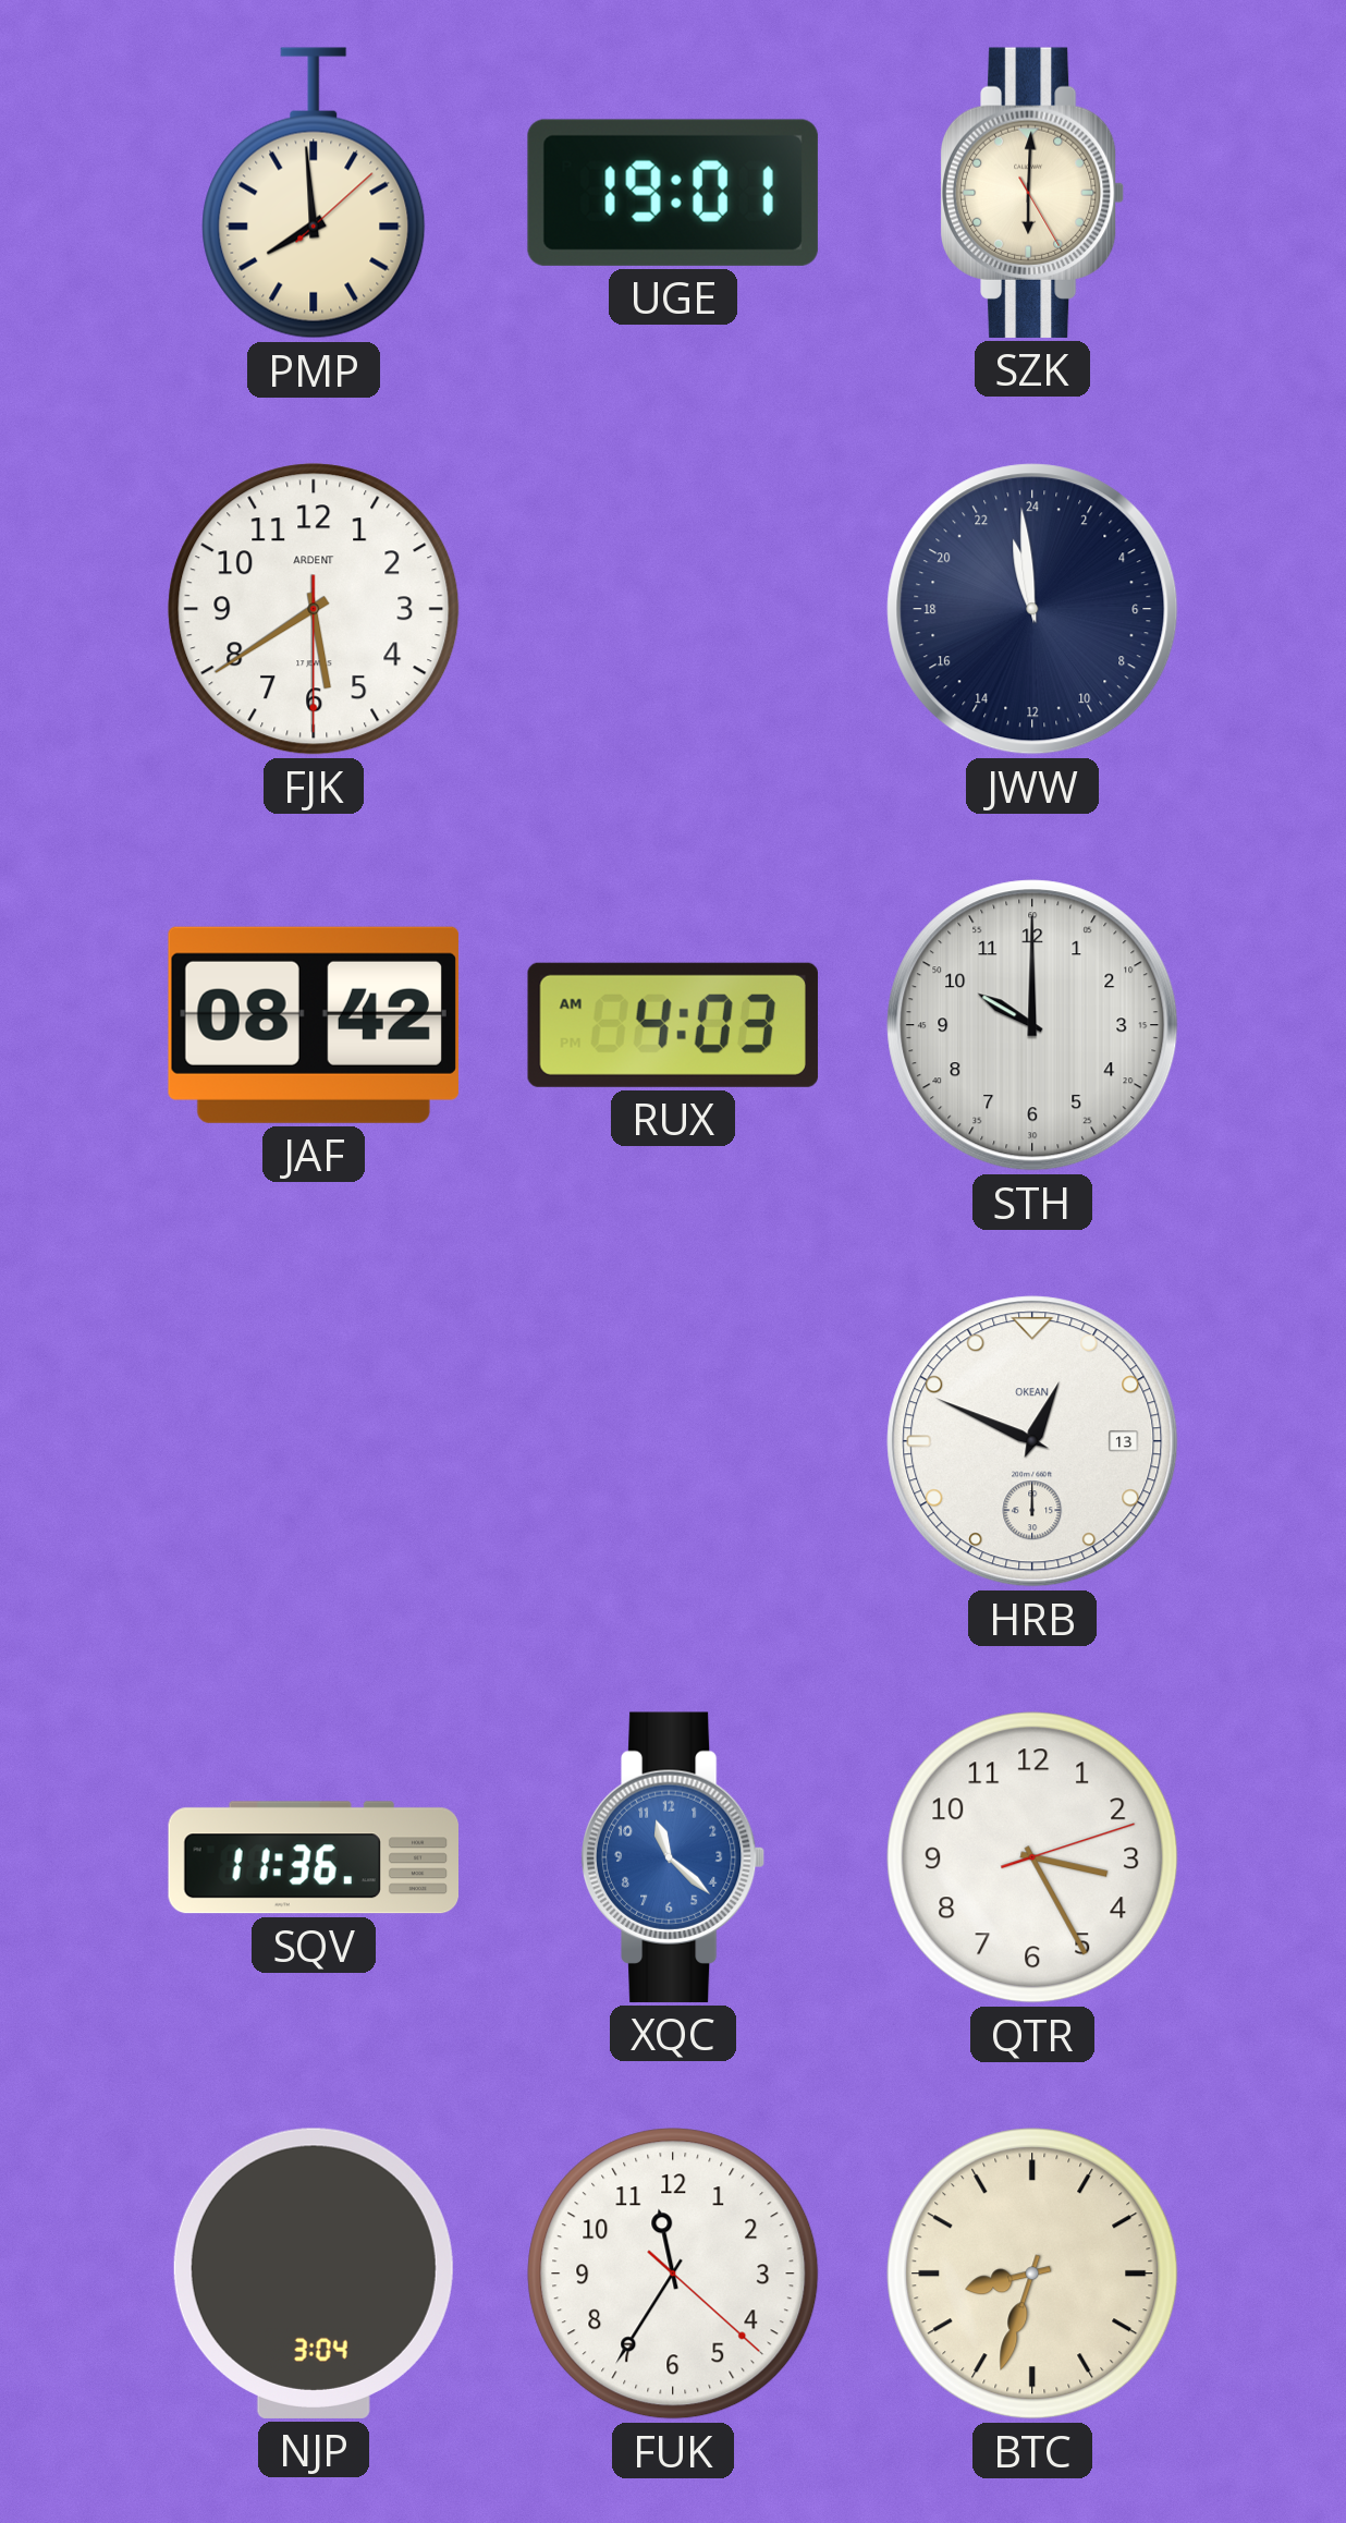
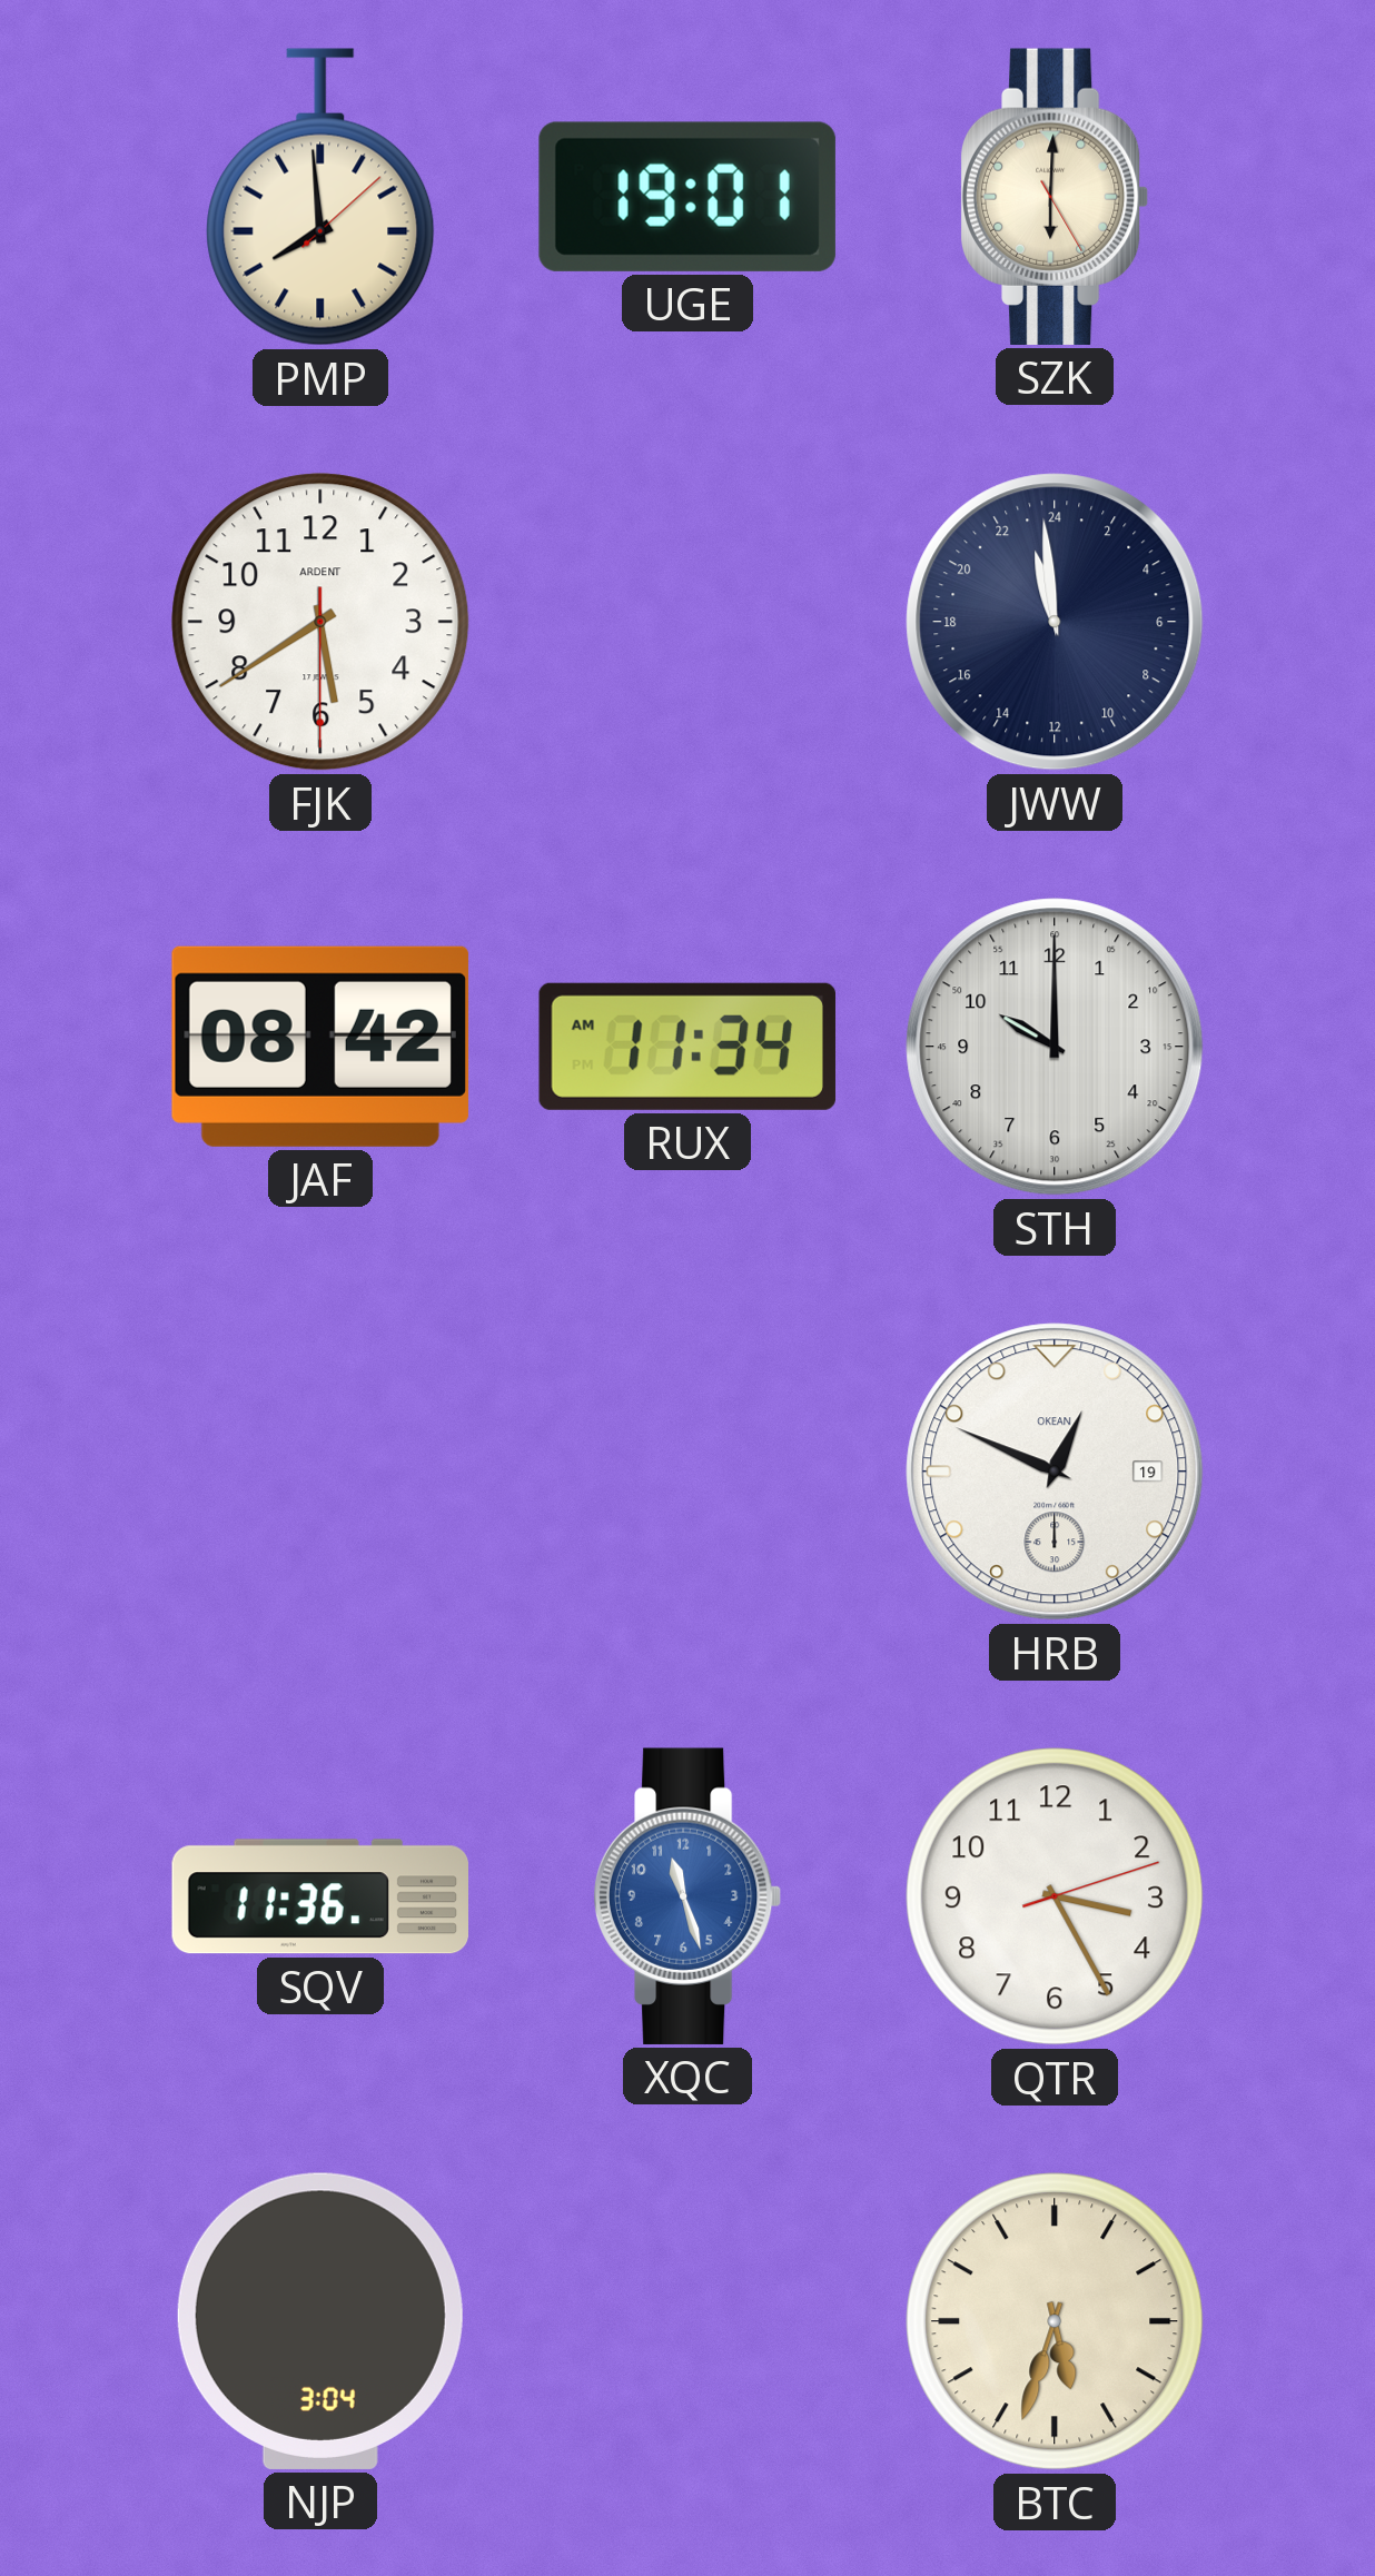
RUX: 4:03 -> 11:34 (687, 1047)
HRB date: 13 -> 19 (1055, 1472)
XQC: 11:22 -> 11:27 (687, 1896)
FUK: 11:35 -> none (673, 2274)
BTC: 8:33 -> 5:33 (1055, 2321)
